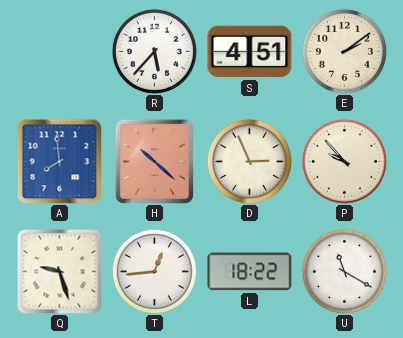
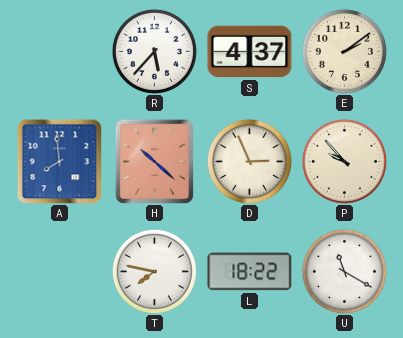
S: 4:51 -> 4:37 (250, 52)
Q: 9:27 -> none (60, 272)
T: 12:44 -> 7:47 (154, 271)
